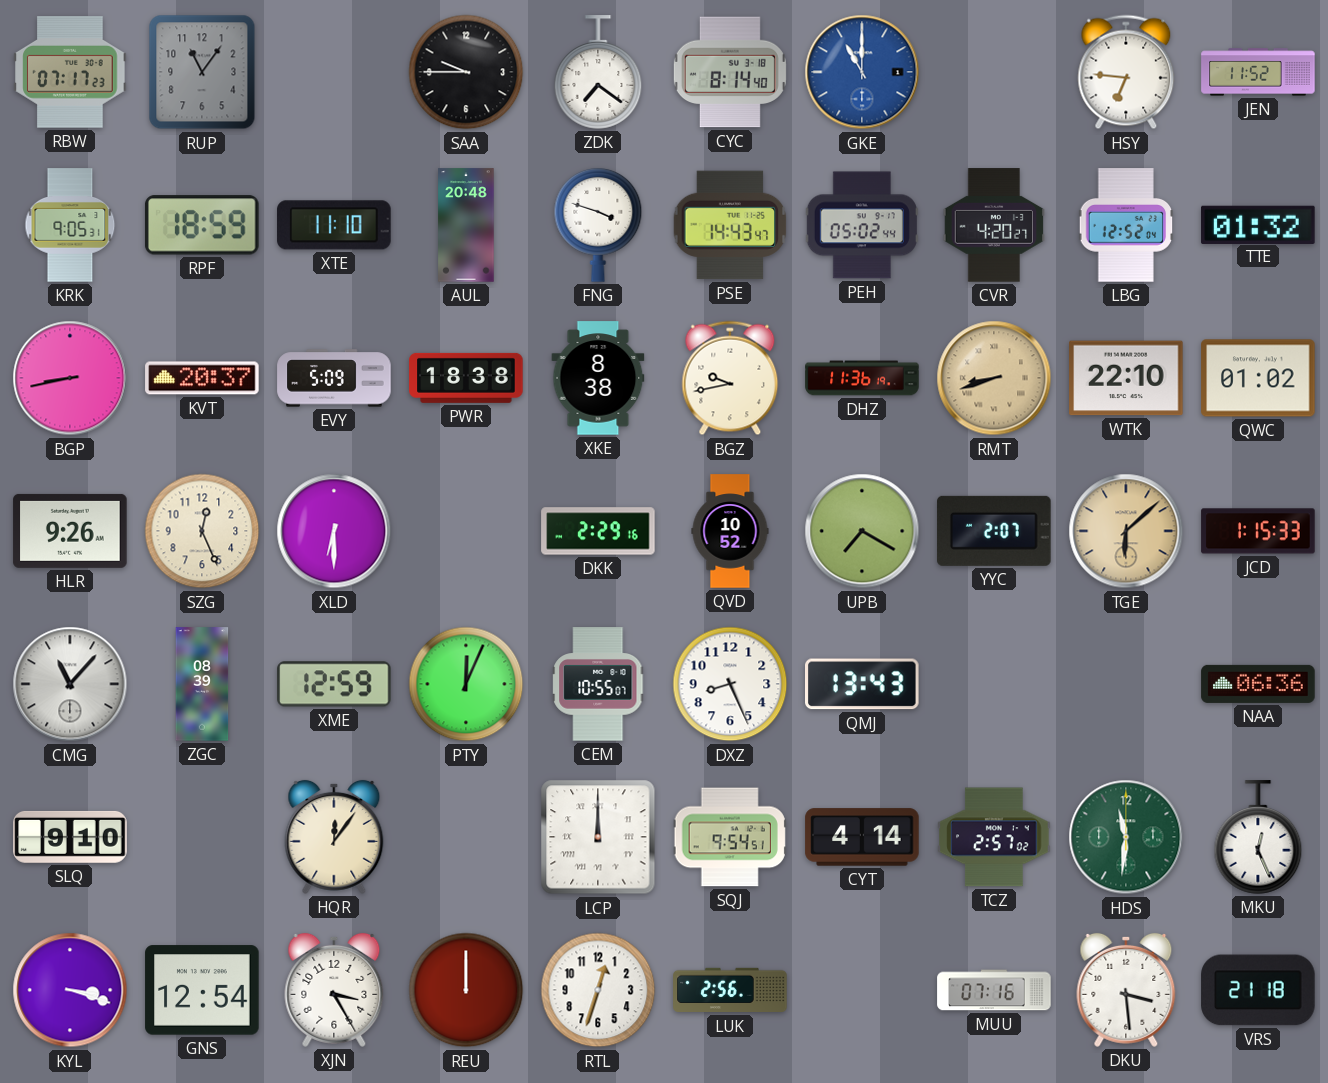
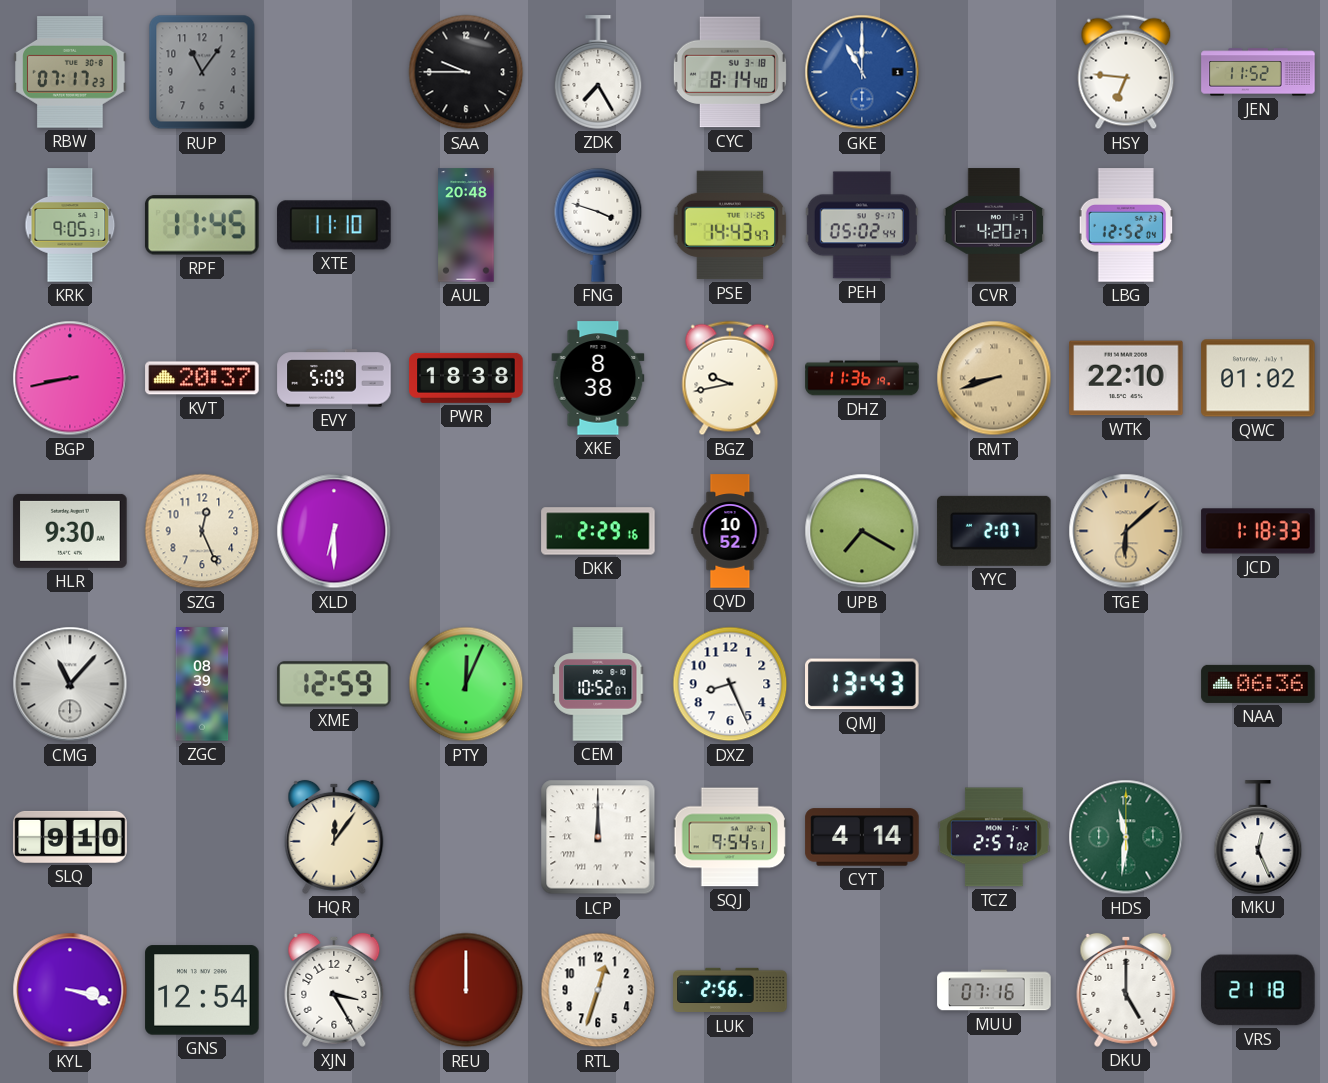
ZDK: 7:21 -> 7:25 (598, 72)
RPF: 18:59 -> 11:45 (202, 225)
TTE: 01:32 -> none (1258, 224)
HLR: 9:26 -> 9:30 (70, 531)
JCD: 1:15 -> 1:18 (1258, 531)
CEM: 10:55 -> 10:52 (599, 684)
DKU: 3:29 -> 5:00 (1126, 990)
